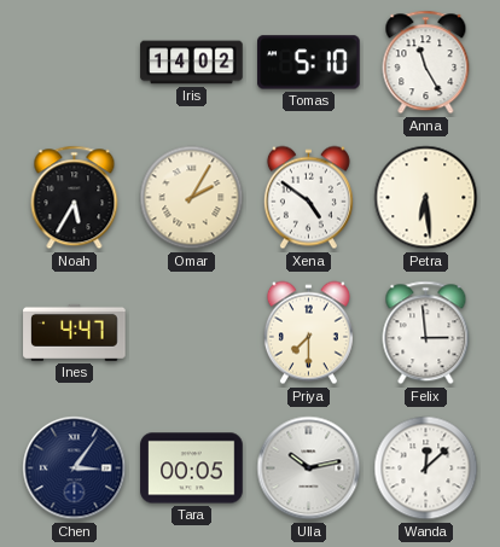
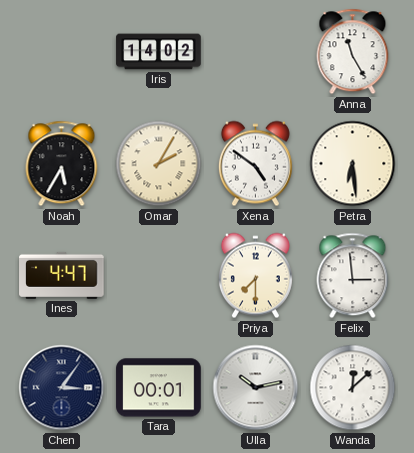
Tomas: 5:10 -> none (309, 63)
Tara: 00:05 -> 00:01 (159, 388)
